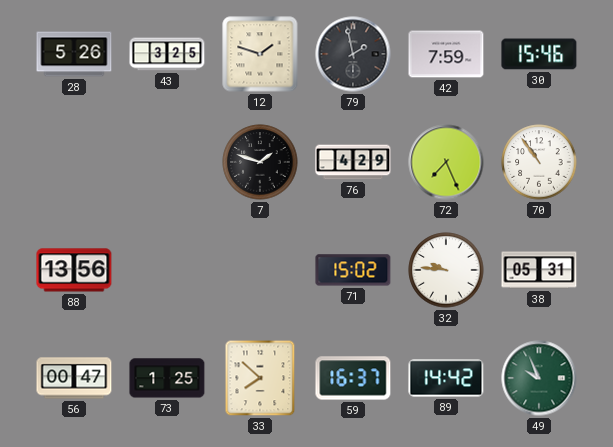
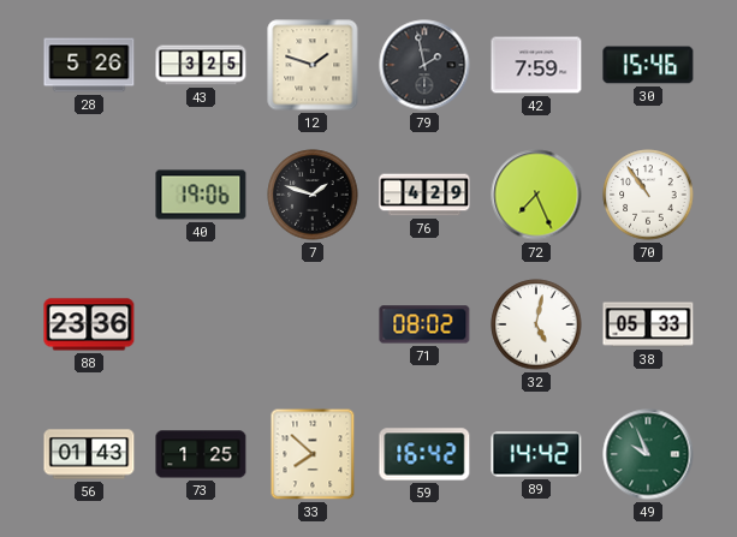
40: none -> 19:06 (201, 195)
88: 13:56 -> 23:36 (89, 324)
71: 15:02 -> 08:02 (424, 324)
32: 9:46 -> 5:02 (536, 324)
38: 05:31 -> 05:33 (648, 324)
56: 00:47 -> 01:43 (89, 454)
59: 16:37 -> 16:42 (424, 454)
